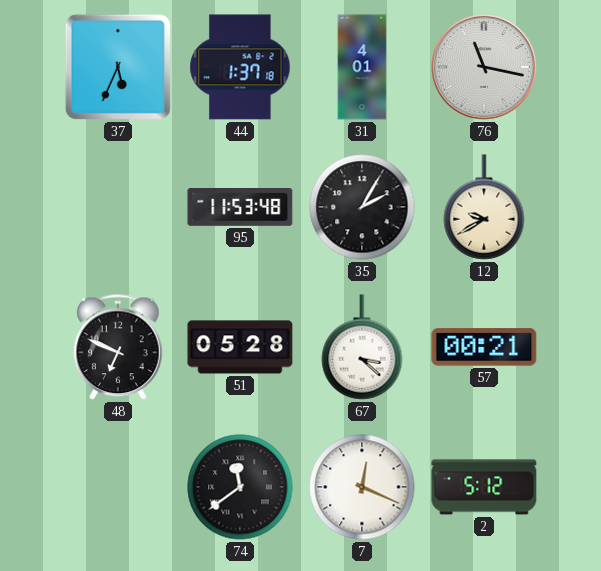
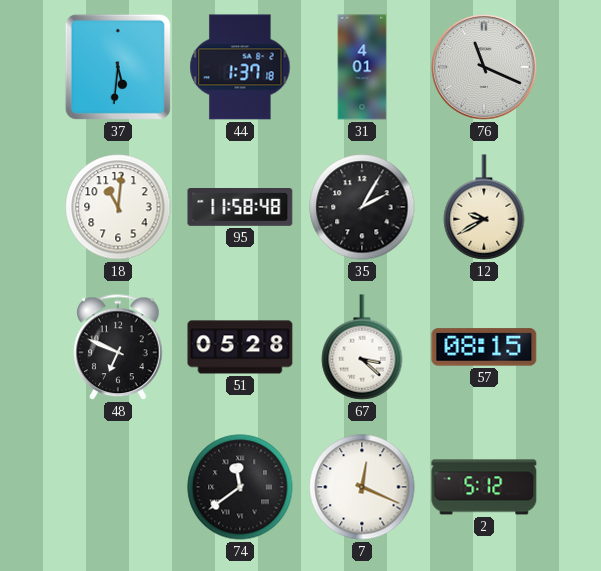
37: 5:34 -> 5:31 (118, 67)
76: 11:17 -> 11:19 (484, 67)
18: none -> 11:01 (118, 207)
95: 11:53 -> 11:58 (240, 208)
57: 00:21 -> 08:15 (484, 347)
